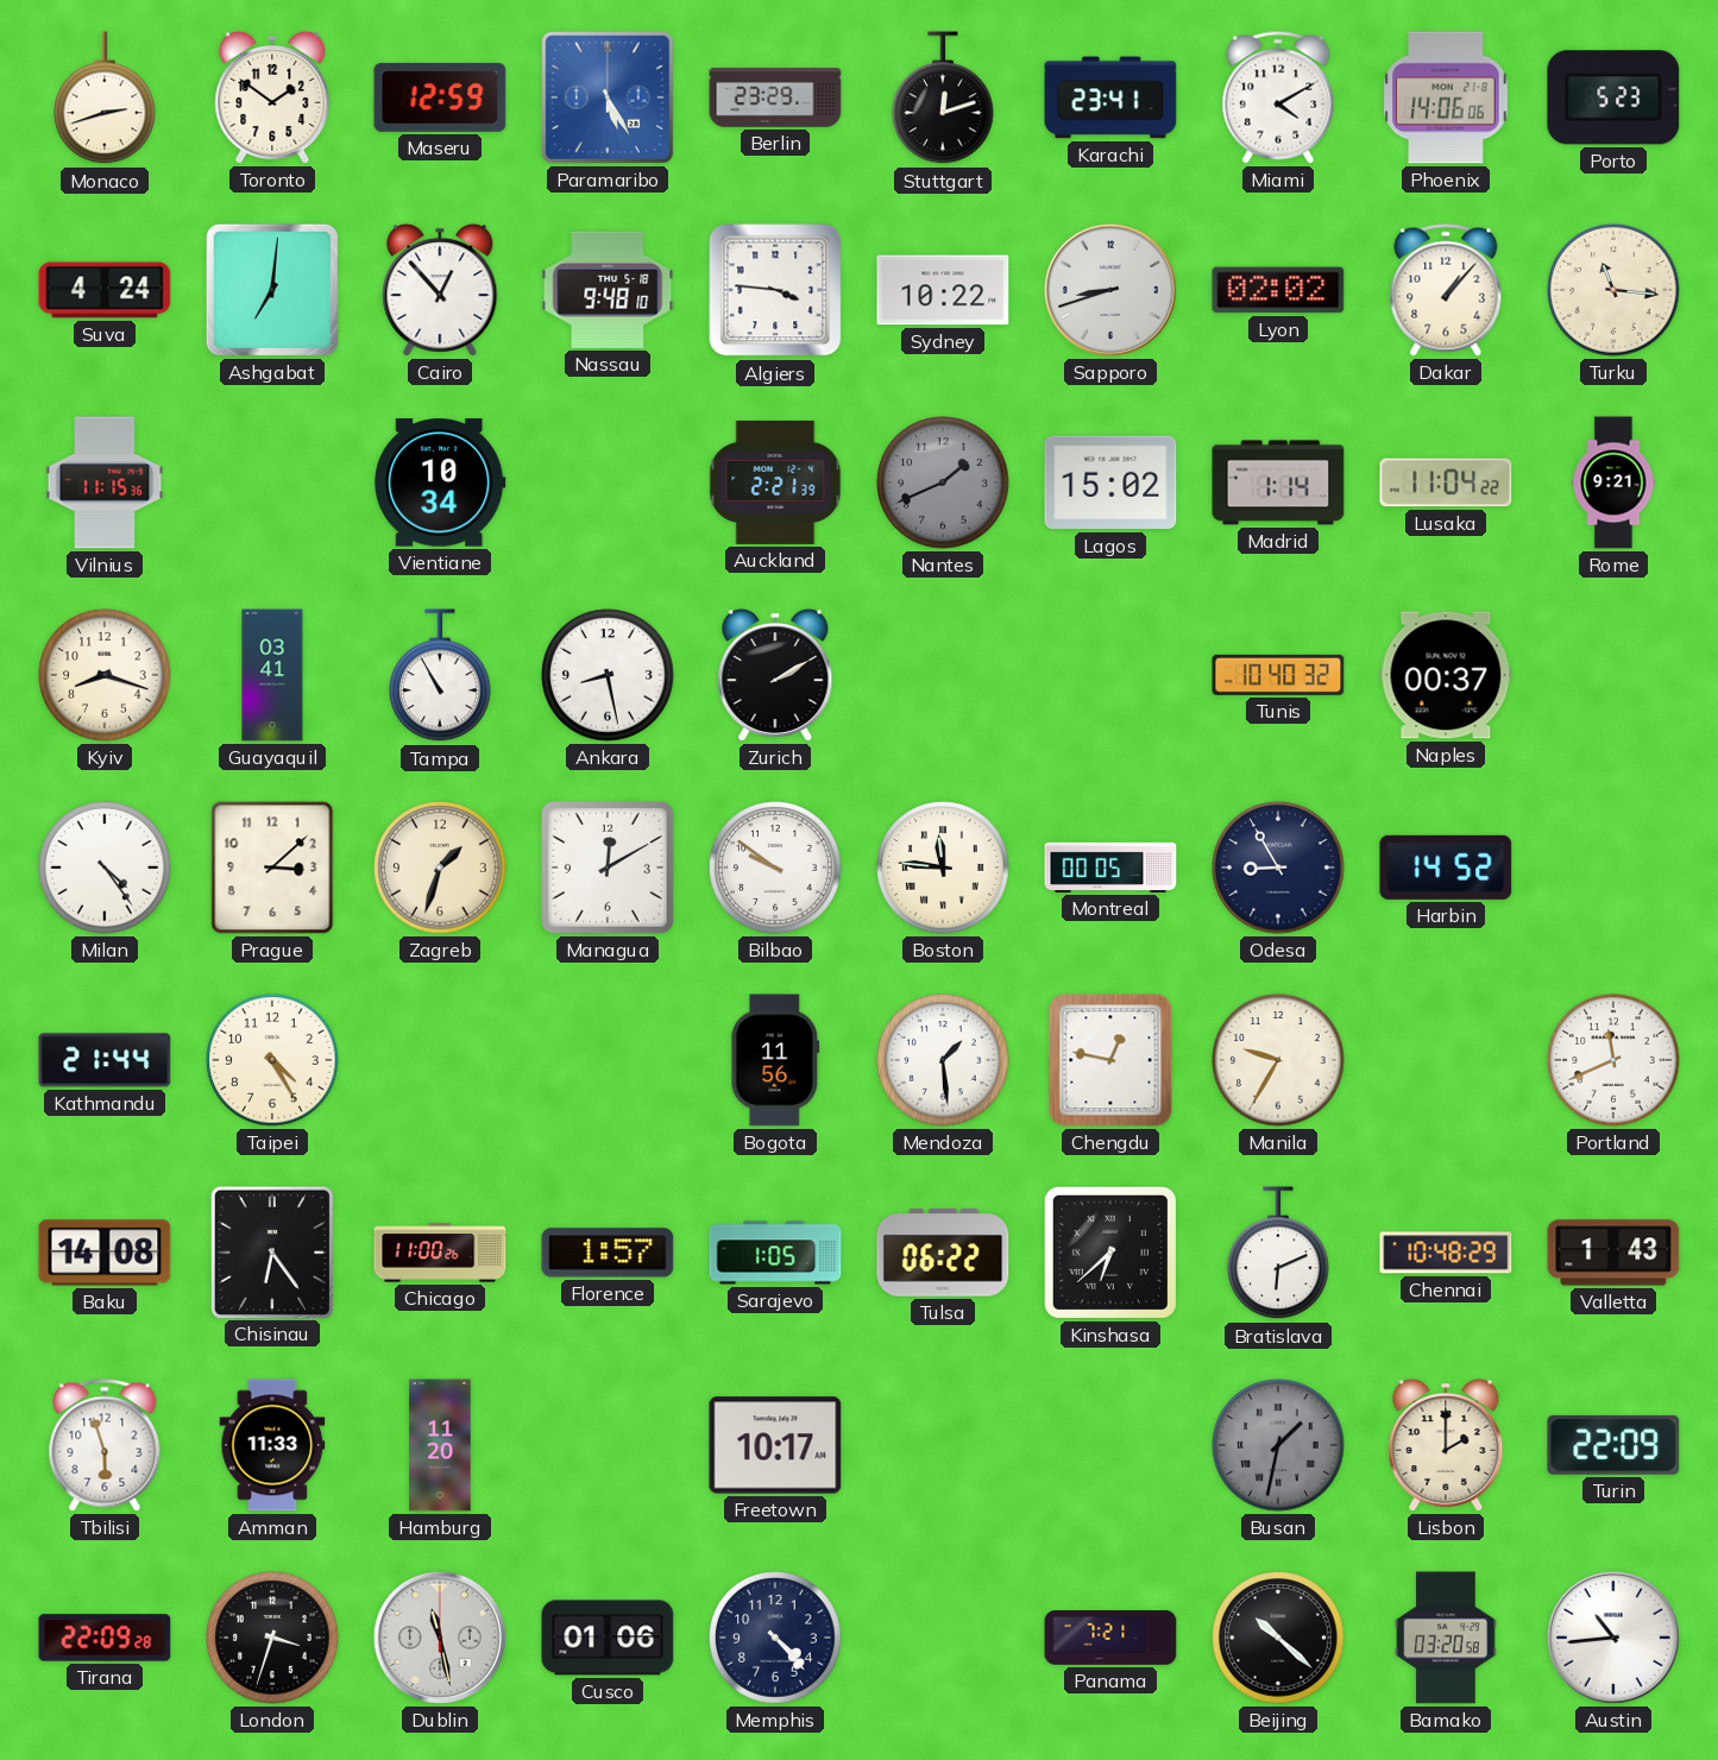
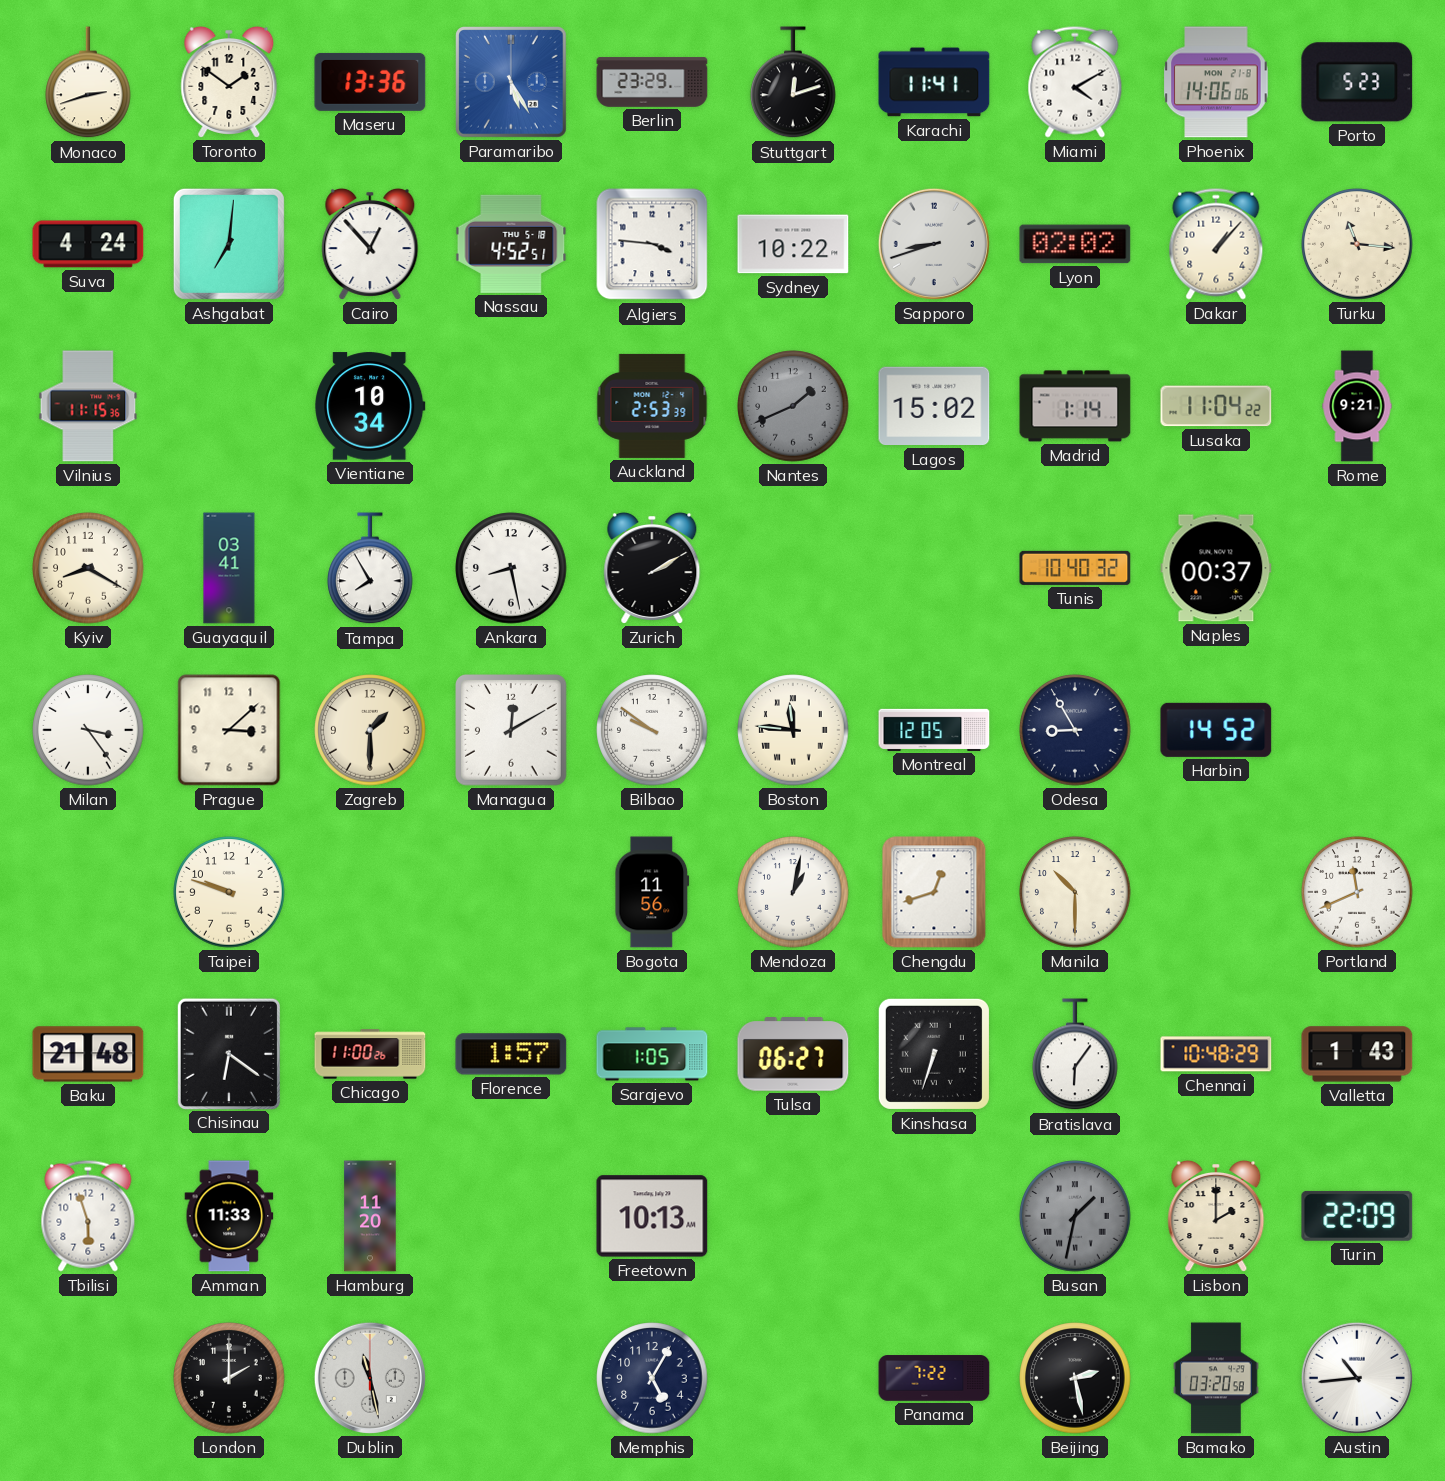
Maseru: 12:59 -> 13:36 (370, 82)
Karachi: 23:41 -> 11:41 (934, 82)
Nassau: 9:48 -> 4:52 (511, 244)
Auckland: 2:21 -> 2:53 (652, 406)
Kyiv: 8:18 -> 8:20 (88, 568)
Tampa: 10:55 -> 7:55 (370, 569)
Milan: 4:24 -> 3:24 (88, 730)
Zagreb: 1:33 -> 1:30 (370, 730)
Montreal: 00:05 -> 12:05 (934, 730)
Kathmandu: 21:44 -> none (105, 1060)
Taipei: 4:25 -> 9:48 (229, 892)
Mendoza: 1:29 -> 1:02 (793, 892)
Chengdu: 12:47 -> 12:42 (934, 892)
Manila: 9:35 -> 10:30 (1075, 892)
Baku: 14:08 -> 21:48 (88, 1054)
Chisinau: 6:24 -> 6:21 (228, 1053)
Tulsa: 06:22 -> 06:27 (793, 1054)
Kinshasa: 6:38 -> 6:33 (934, 1054)
Bratislava: 6:11 -> 6:06 (1075, 1055)
Freetown: 10:17 -> 10:13 (652, 1216)
Tirana: 22:09 -> none (105, 1638)
London: 3:33 -> 2:00 (229, 1378)
Cusco: 01:06 -> none (608, 1638)
Memphis: 4:23 -> 5:05 (652, 1378)
Panama: 7:21 -> 7:22 (934, 1378)
Beijing: 10:22 -> 2:28 (1075, 1378)
